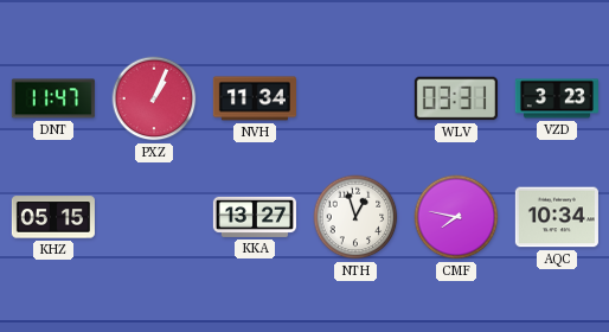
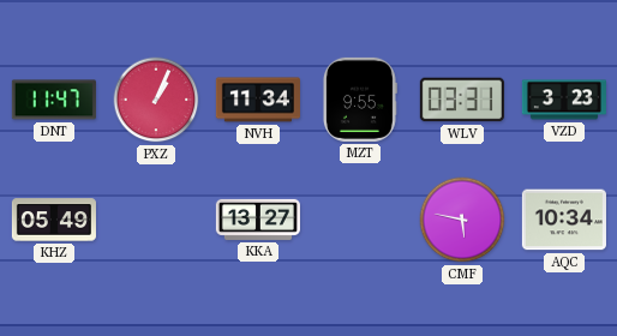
MZT: none -> 9:55 (359, 100)
KHZ: 05:15 -> 05:49 (54, 220)
NTH: 12:57 -> none (355, 217)
CMF: 7:47 -> 5:47 (462, 220)
